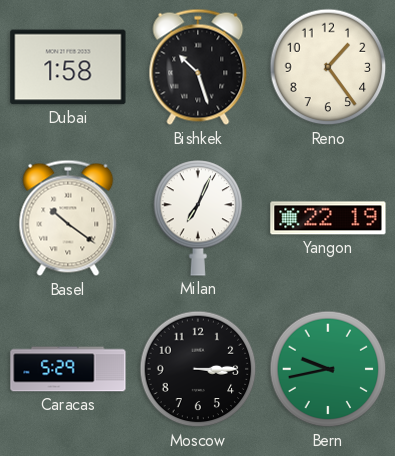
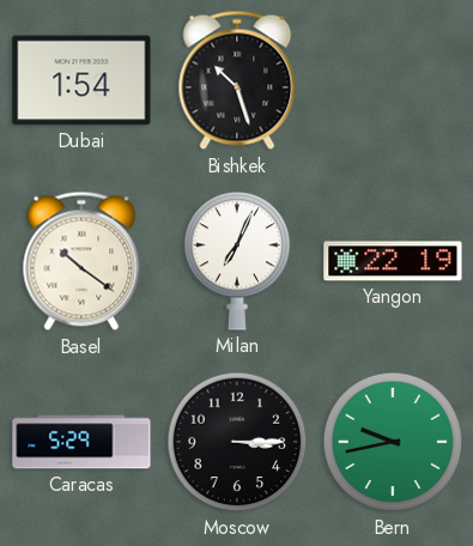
Dubai: 1:58 -> 1:54 (81, 80)
Reno: 1:24 -> none (328, 67)
